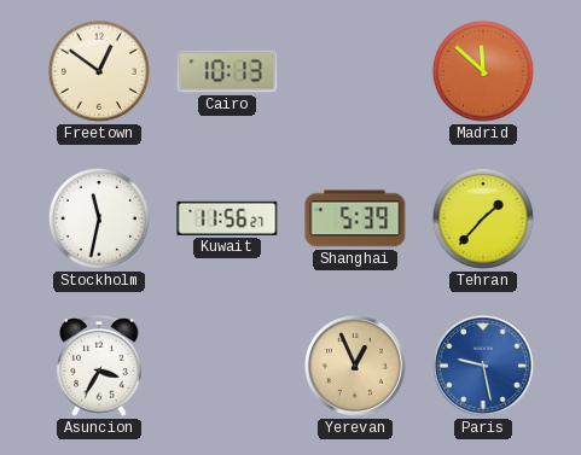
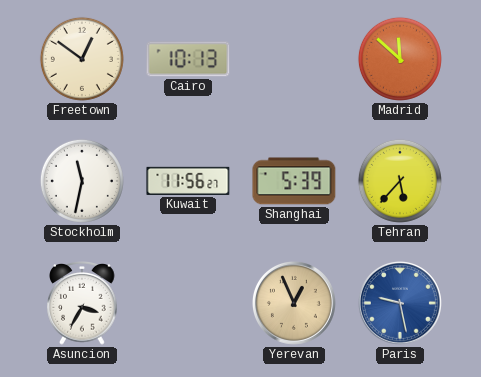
Tehran: 1:37 -> 5:37 (400, 181)
